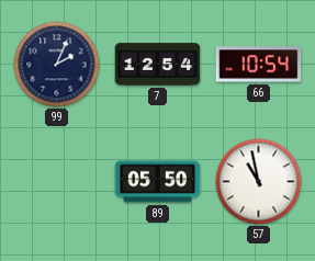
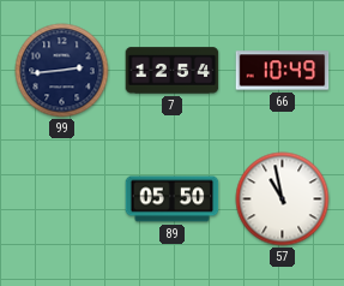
99: 2:04 -> 2:44 (62, 71)
66: 10:54 -> 10:49 (283, 71)
